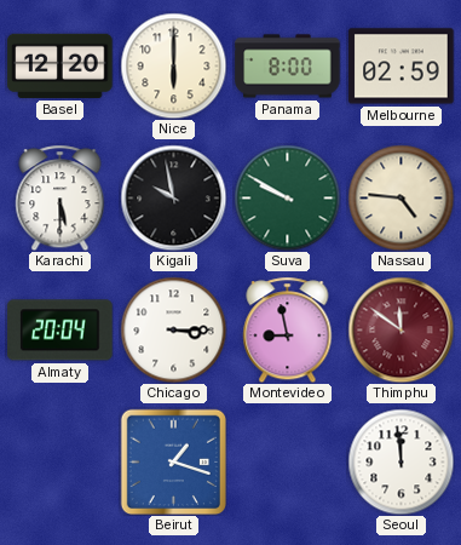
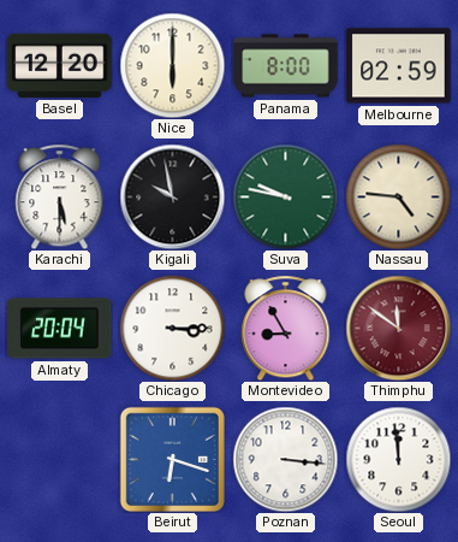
Suva: 9:50 -> 9:47 (285, 196)
Montevideo: 8:58 -> 8:55 (286, 328)
Beirut: 1:18 -> 6:18 (172, 459)
Poznan: none -> 3:16 (285, 459)
